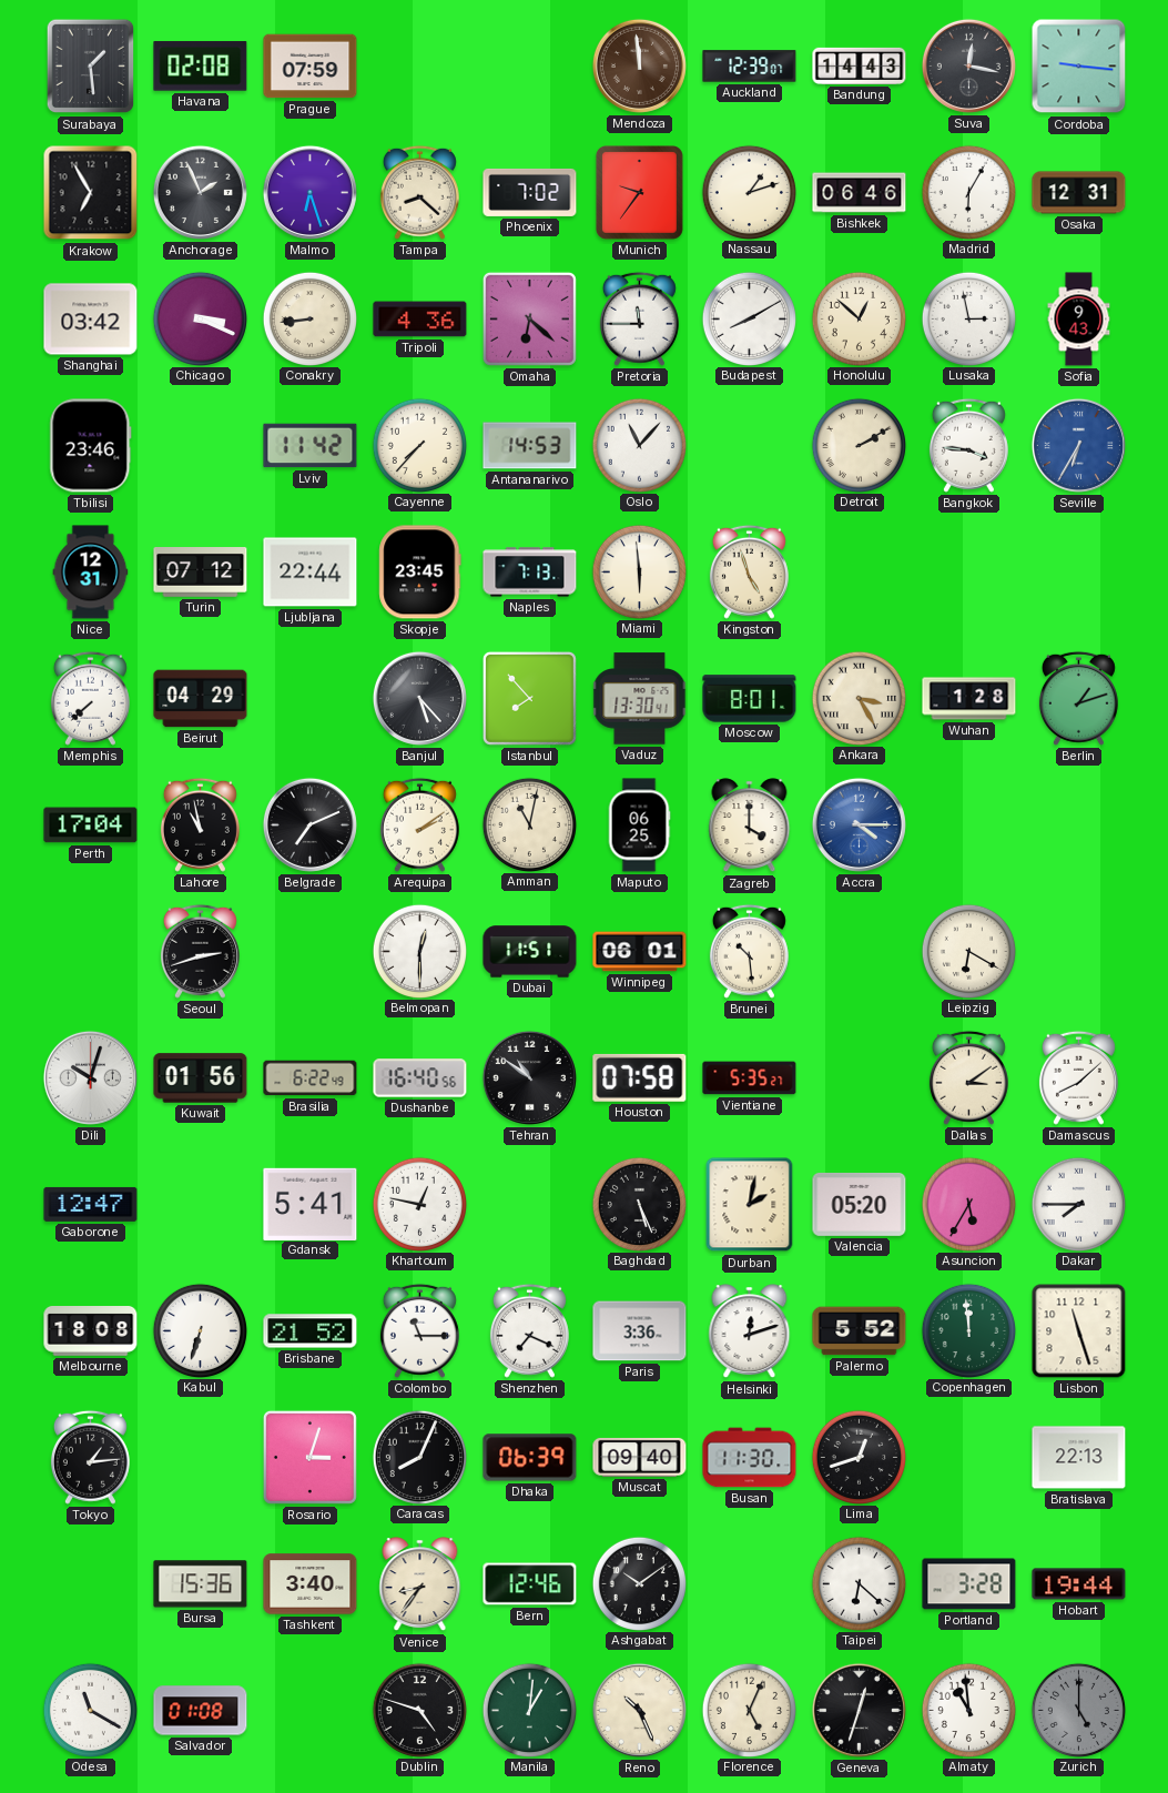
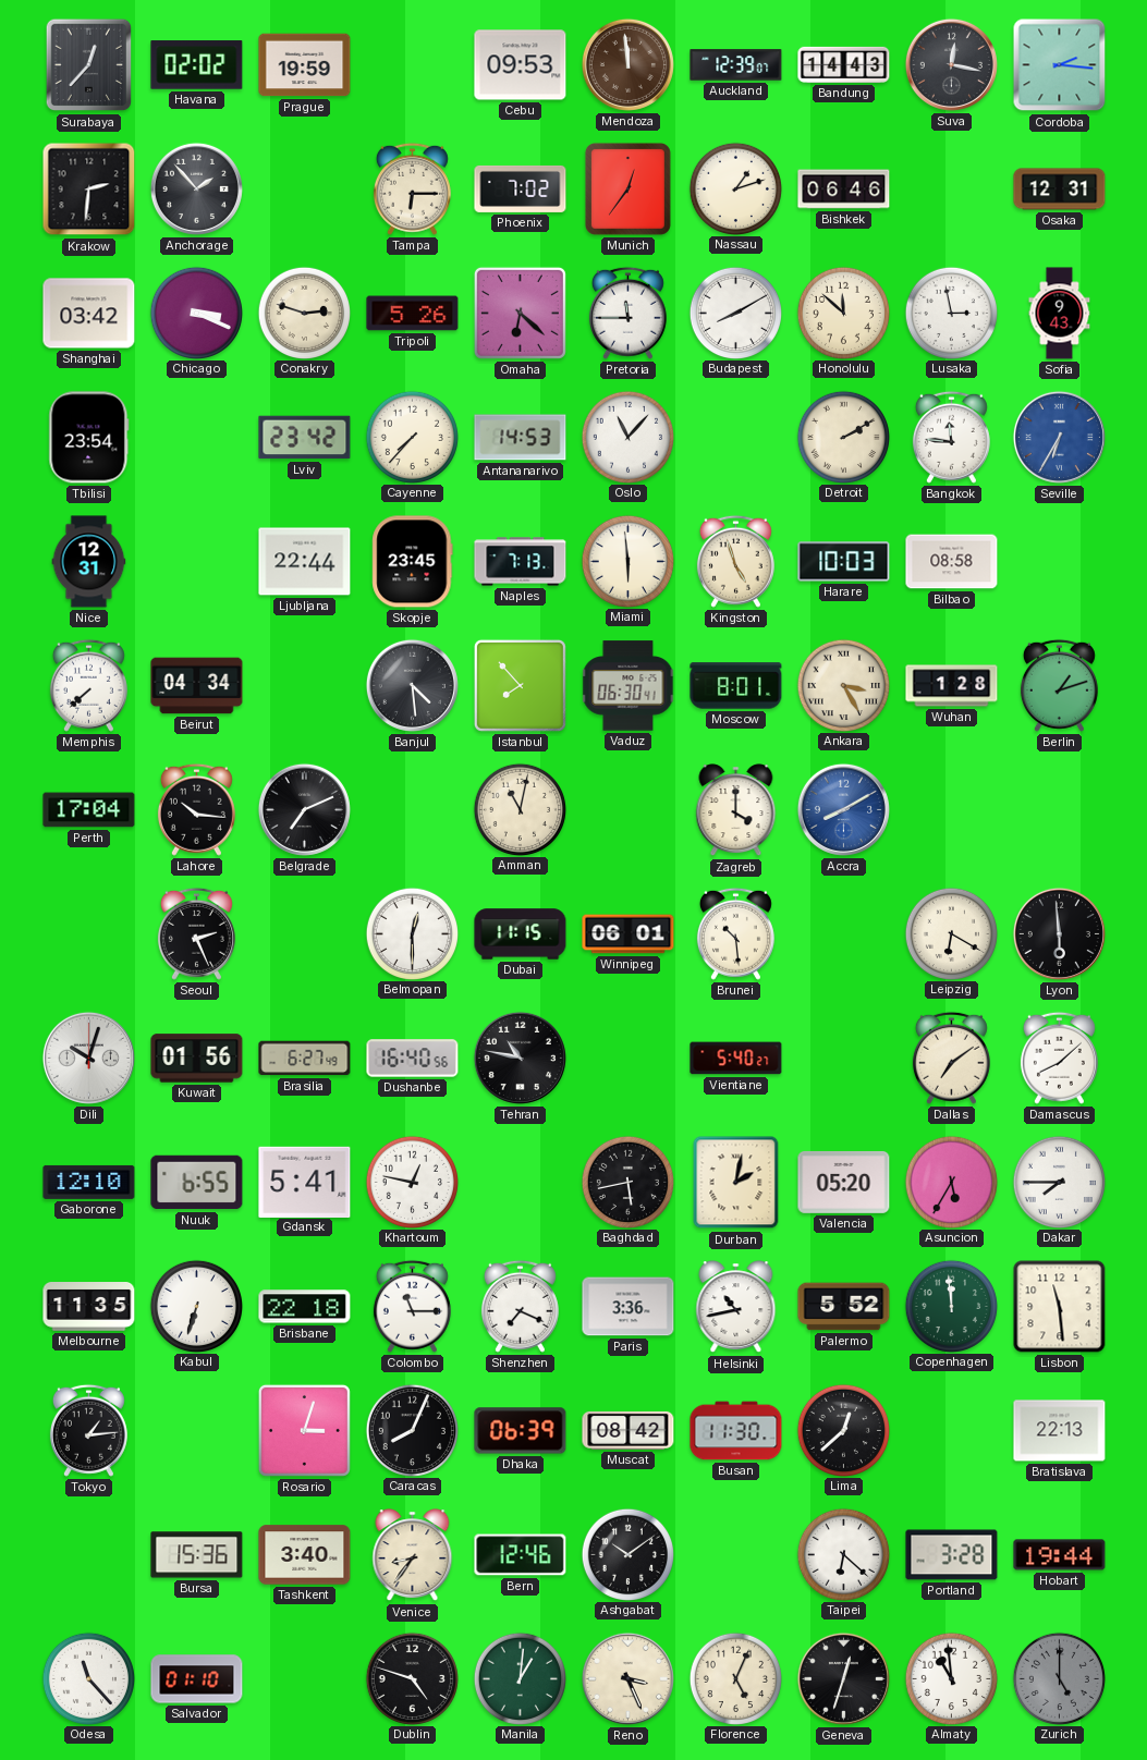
Surabaya: 1:29 -> 12:37 (89, 65)
Havana: 02:08 -> 02:02 (197, 65)
Prague: 07:59 -> 19:59 (305, 65)
Cebu: none -> 09:53 (521, 65)
Cordoba: 9:16 -> 2:16 (1060, 65)
Krakow: 6:55 -> 2:31 (89, 190)
Anchorage: 1:56 -> 1:53 (196, 188)
Malmo: 6:27 -> none (309, 192)
Tampa: 8:22 -> 6:15 (412, 188)
Munich: 9:36 -> 12:36 (627, 188)
Madrid: 6:05 -> none (968, 192)
Conakry: 8:44 -> 2:48 (304, 313)
Tripoli: 4:36 -> 5:26 (413, 314)
Honolulu: 12:52 -> 11:52 (843, 313)
Tbilisi: 23:46 -> 23:54 (89, 438)
Lviv: 11:42 -> 23:42 (305, 438)
Bangkok: 3:46 -> 11:46 (951, 437)
Turin: 07:12 -> none (201, 573)
Harare: none -> 10:03 (844, 562)
Bilbao: none -> 08:58 (952, 562)
Beirut: 04:29 -> 04:34 (197, 686)
Banjul: 5:23 -> 4:29 (412, 685)
Vaduz: 13:30 -> 06:30 (629, 686)
Lahore: 10:58 -> 10:16 (196, 809)
Arequipa: 2:09 -> none (419, 824)
Maputo: 06:25 -> none (639, 825)
Accra: 4:15 -> 8:10 (843, 809)
Seoul: 2:42 -> 2:26 (196, 933)
Dubai: 11:51 -> 11:15 (521, 934)
Lyon: none -> 5:59 (1059, 933)
Brasilia: 6:22 -> 6:27 (305, 1059)
Tehran: 10:51 -> 10:47 (520, 1058)
Houston: 07:58 -> none (640, 1077)
Vientiane: 5:35 -> 5:40 (736, 1059)
Dallas: 3:09 -> 7:09 (951, 1058)
Gaborone: 12:47 -> 12:10 (89, 1182)
Nuuk: none -> 6:55 (197, 1183)
Baghdad: 5:26 -> 5:43 (627, 1182)
Melbourne: 18:08 -> 11:35 (89, 1307)
Brisbane: 21:52 -> 22:18 (305, 1307)
Helsinki: 12:12 -> 10:43 (736, 1307)
Lisbon: 11:27 -> 11:29 (1060, 1307)
Muscat: 09:40 -> 08:42 (629, 1430)
Lima: 12:42 -> 12:38 (843, 1430)
Odesa: 11:20 -> 11:23 (88, 1678)
Salvador: 01:08 -> 01:10 (197, 1679)
Reno: 10:26 -> 3:26 (627, 1678)
